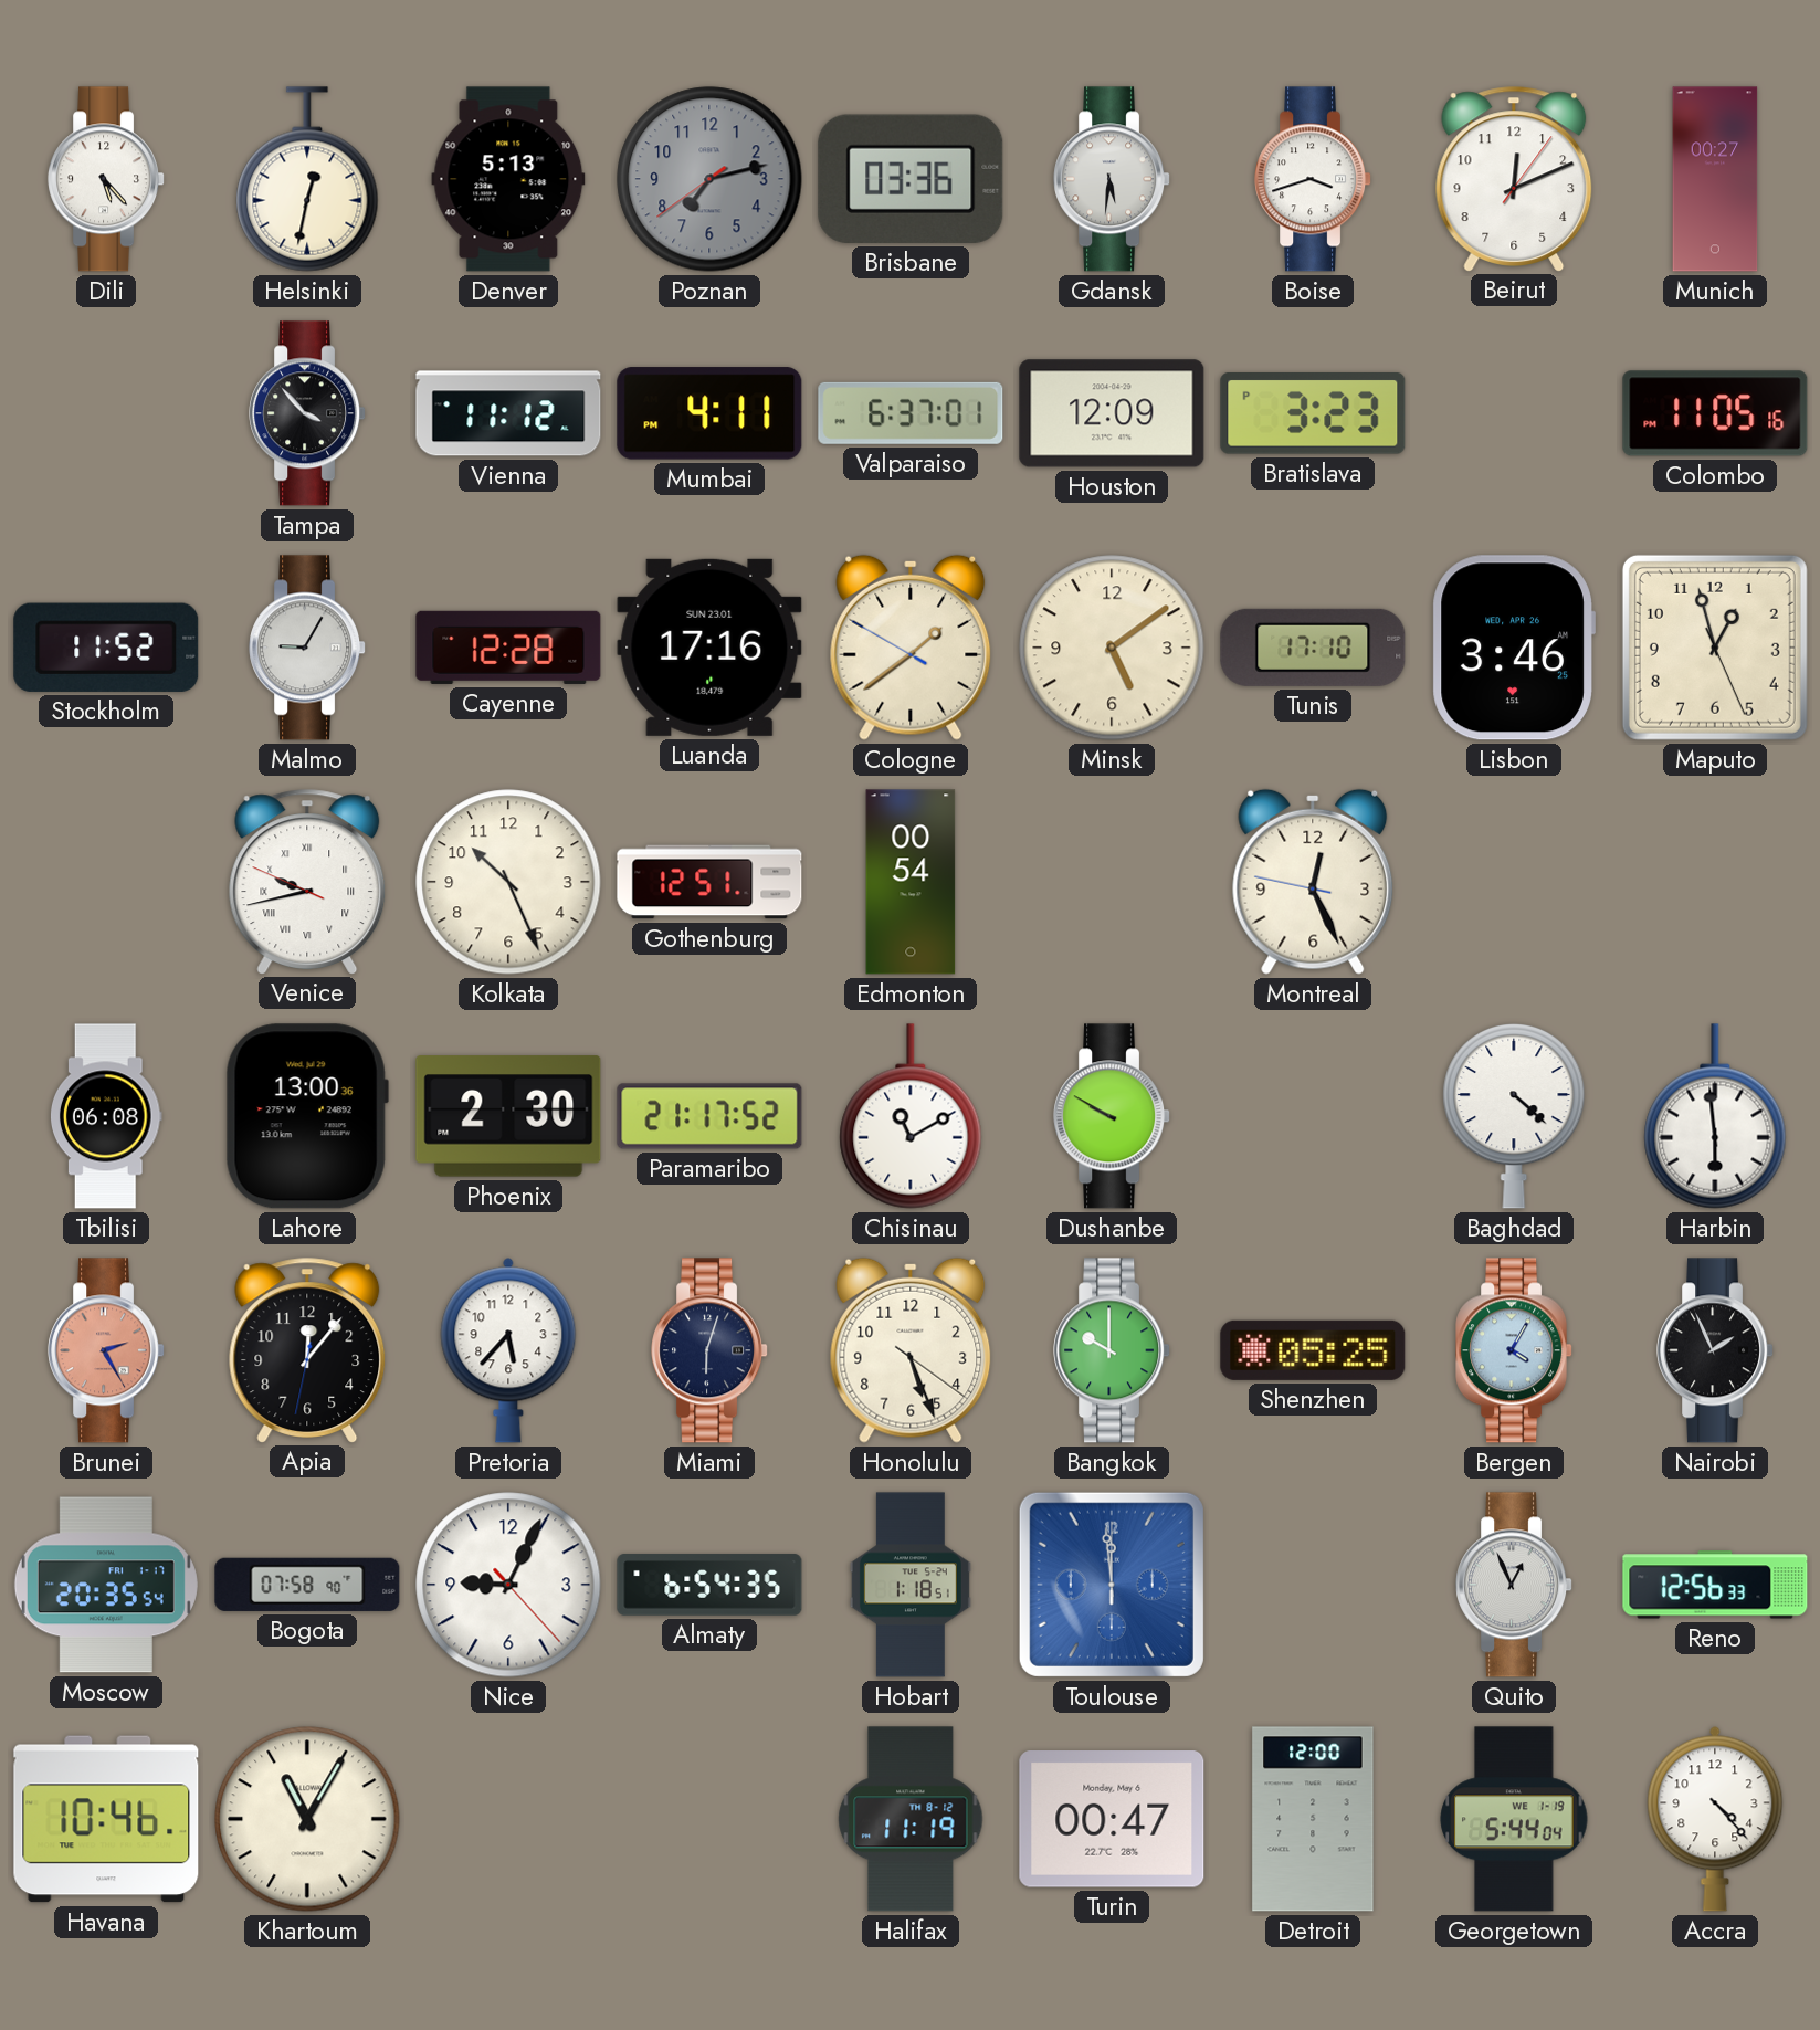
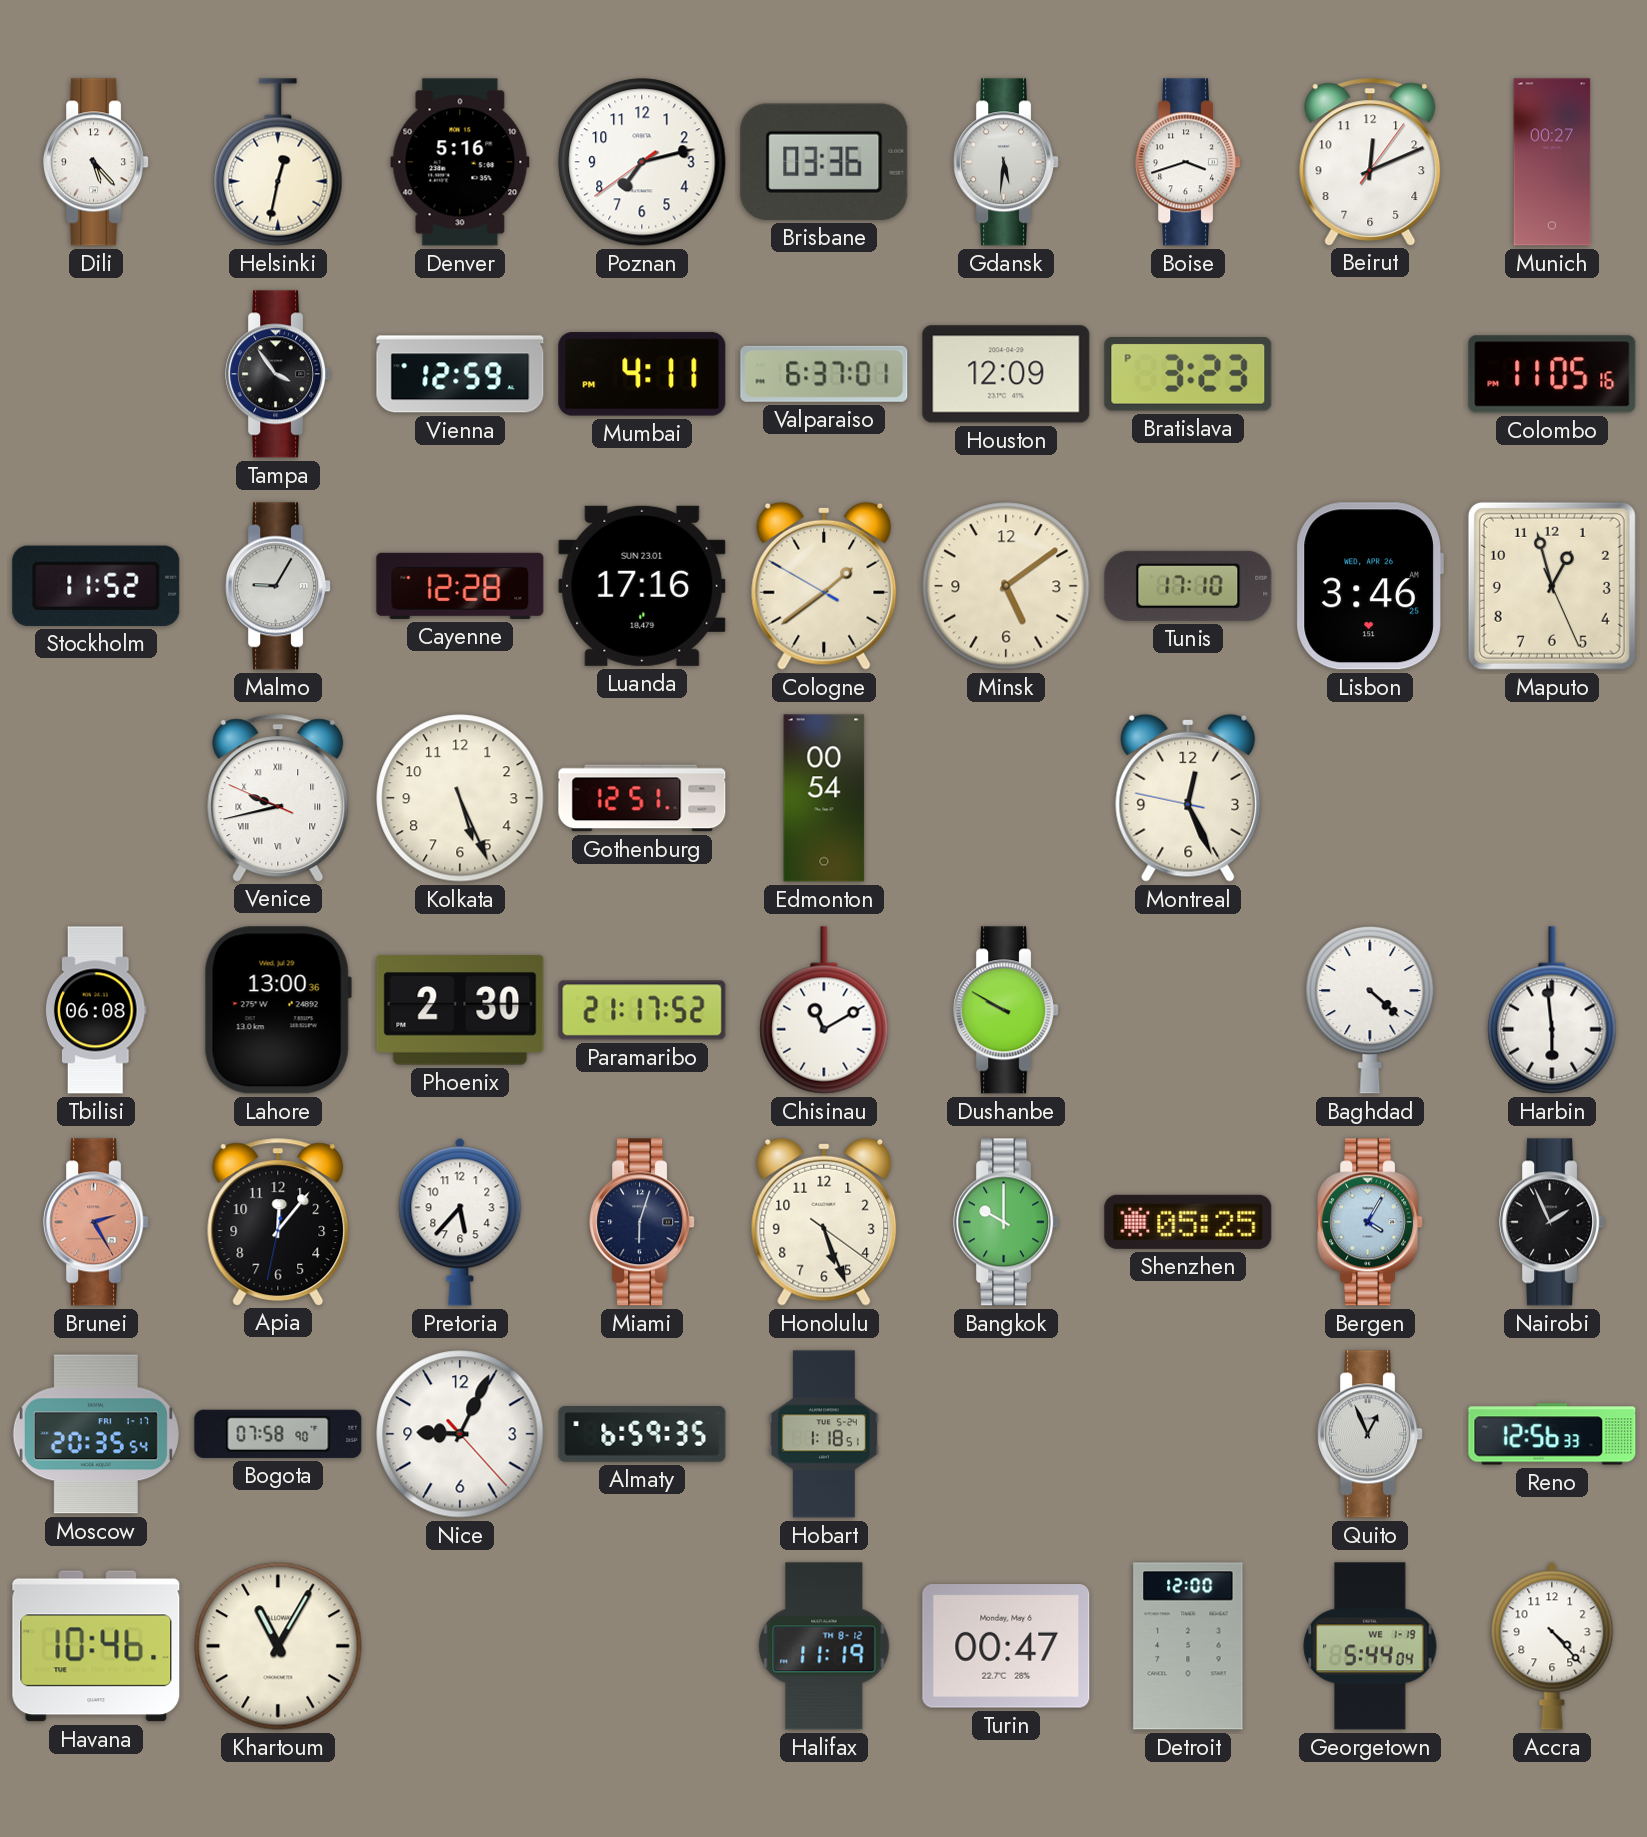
Denver: 5:13 -> 5:16 (460, 162)
Poznan dial: grey -> white (642, 162)
Tampa: 3:53 -> 3:54 (279, 374)
Vienna: 11:12 -> 12:59 (460, 374)
Kolkata: 10:26 -> 5:26 (460, 798)
Almaty: 6:54 -> 6:59 (642, 1434)
Toulouse: 11:59 -> none (1112, 1585)
